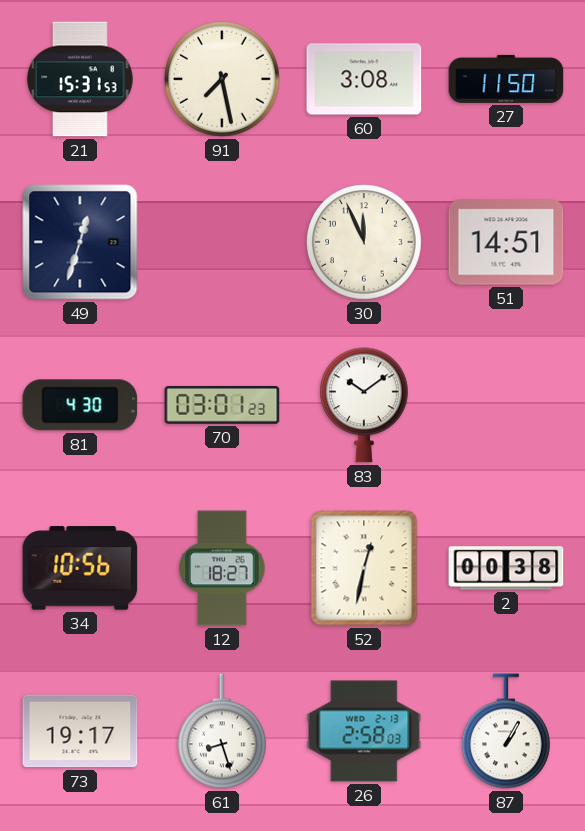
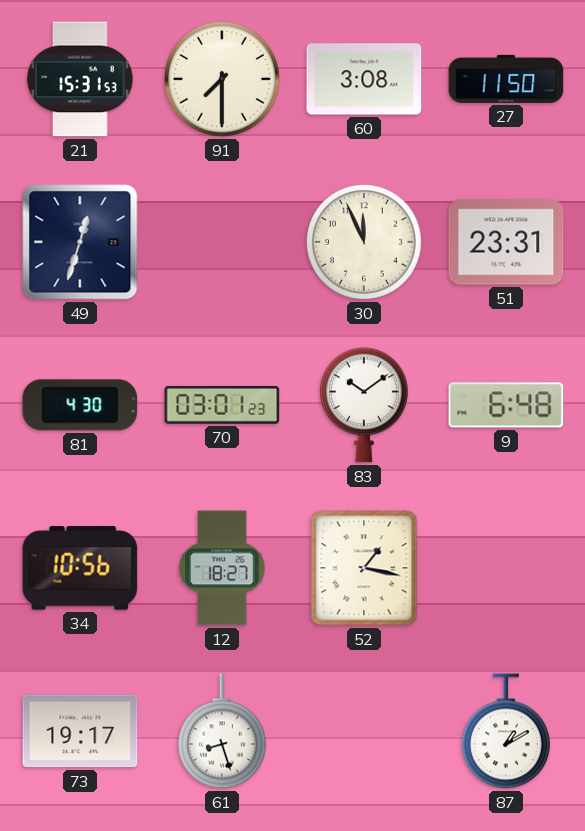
91: 7:28 -> 7:30 (223, 80)
51: 14:51 -> 23:31 (506, 242)
9: none -> 6:48 (506, 405)
52: 12:32 -> 1:17 (364, 568)
2: 00:38 -> none (506, 568)
26: 2:58 -> none (364, 731)
87: 1:05 -> 1:10 (506, 731)
